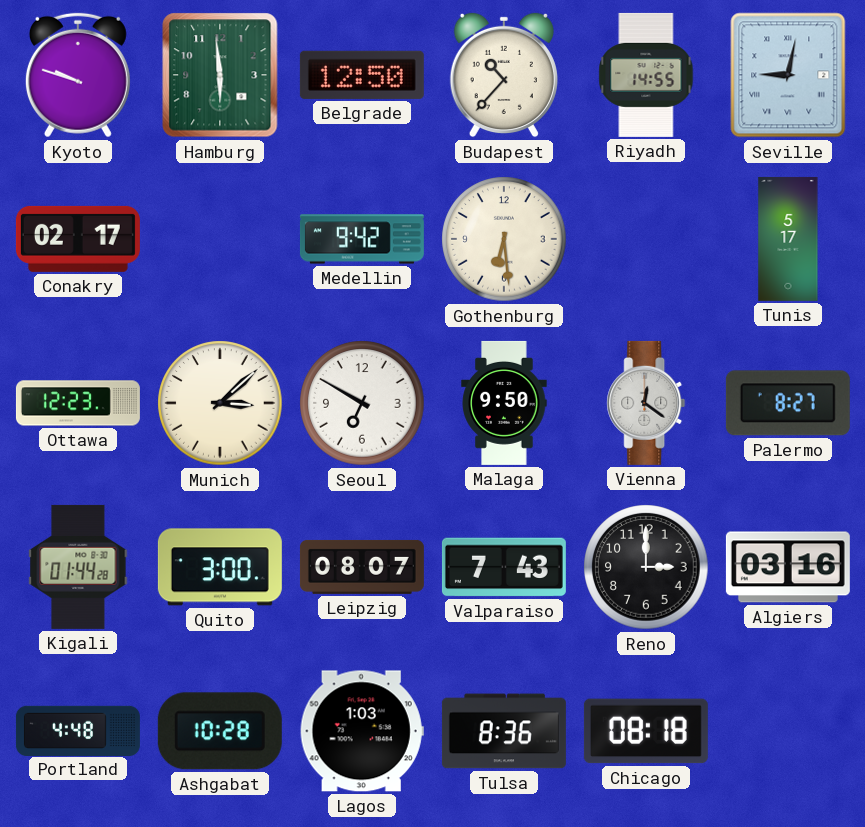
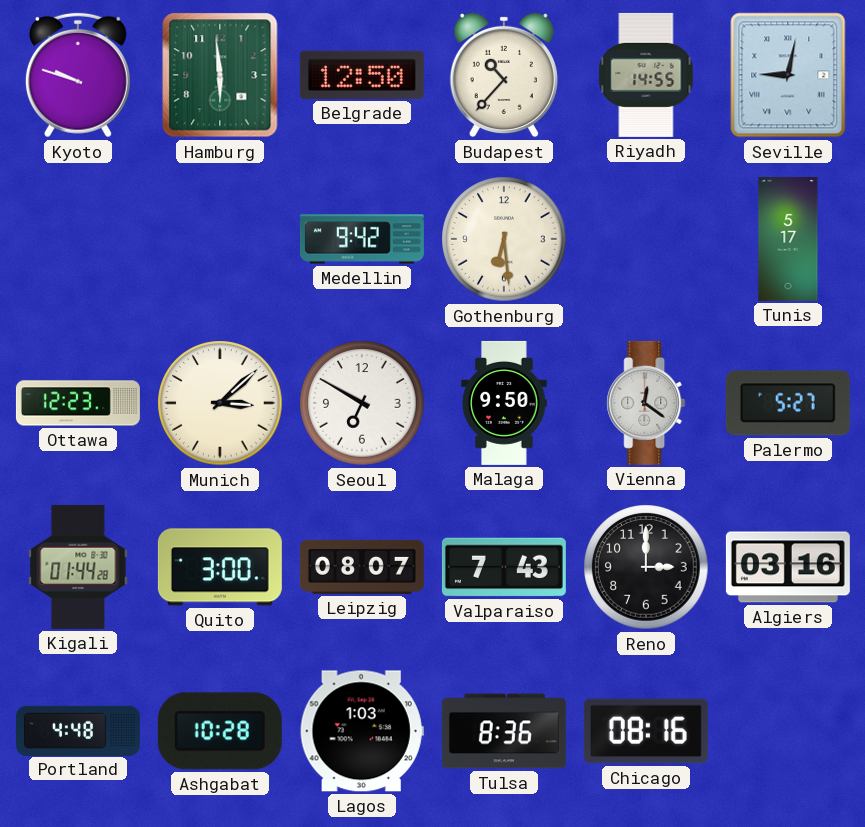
Conakry: 02:17 -> none (78, 239)
Palermo: 8:27 -> 5:27 (788, 403)
Chicago: 08:18 -> 08:16 (646, 731)
